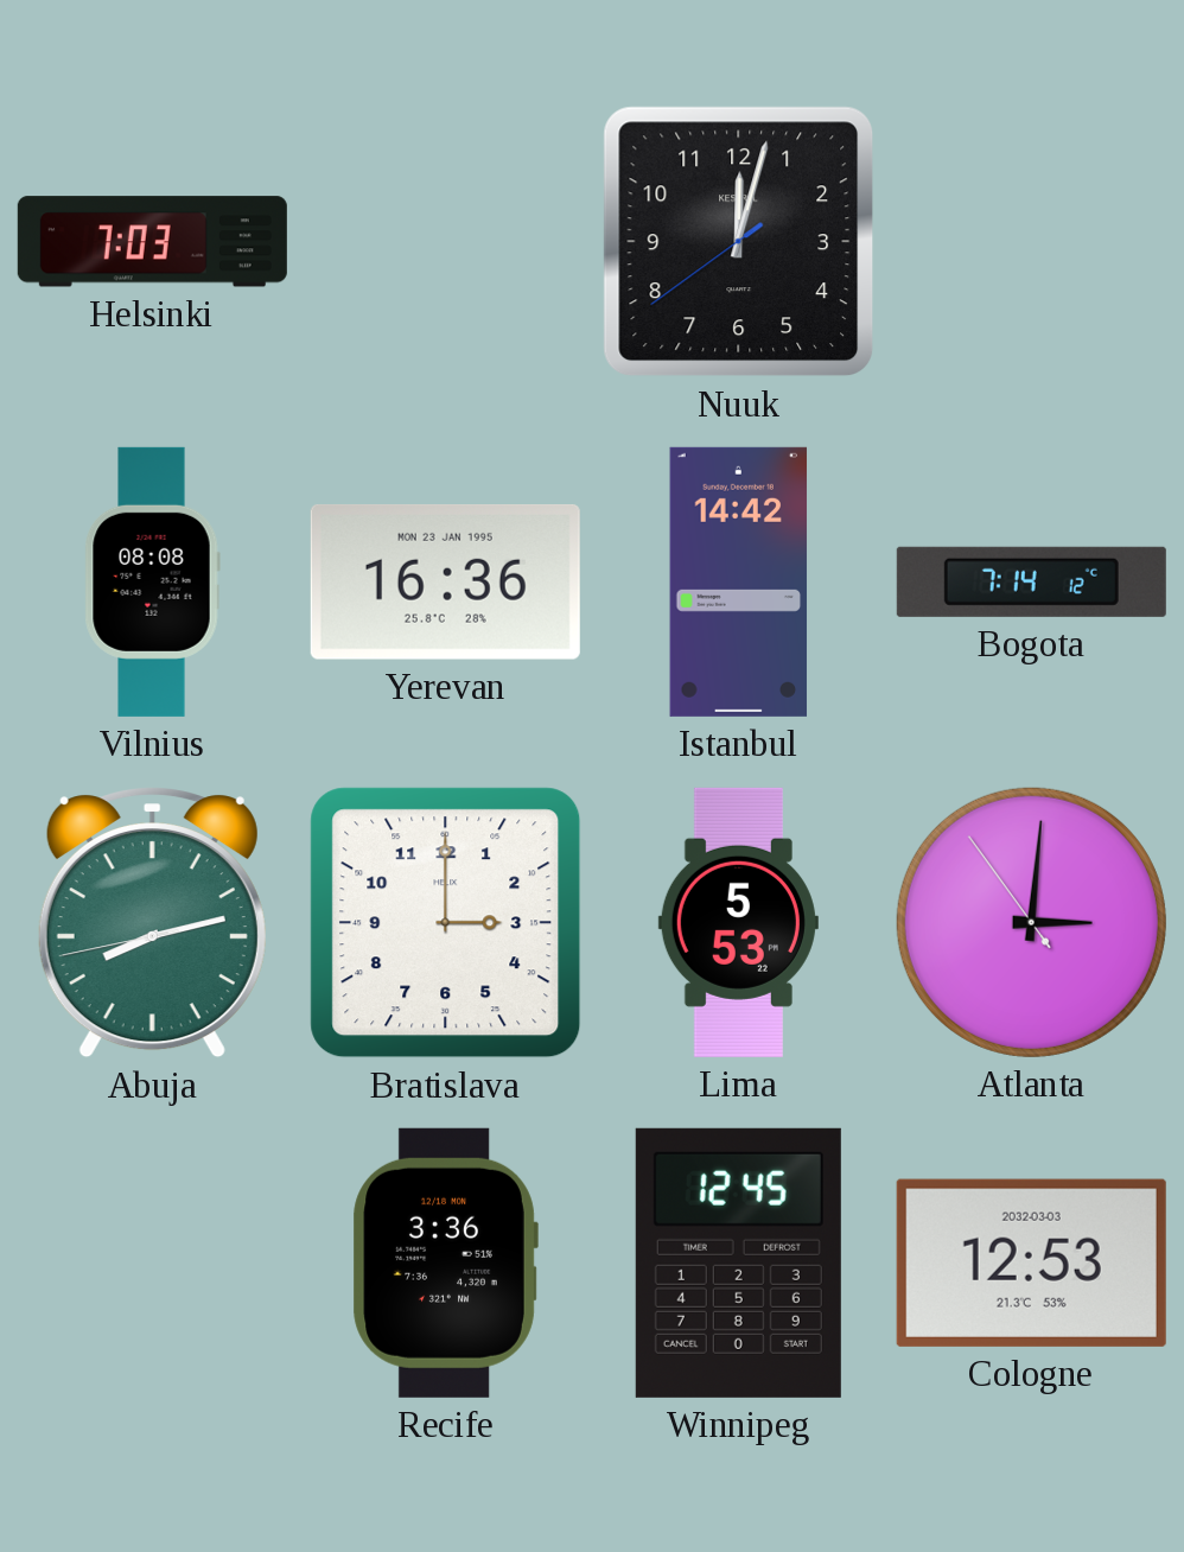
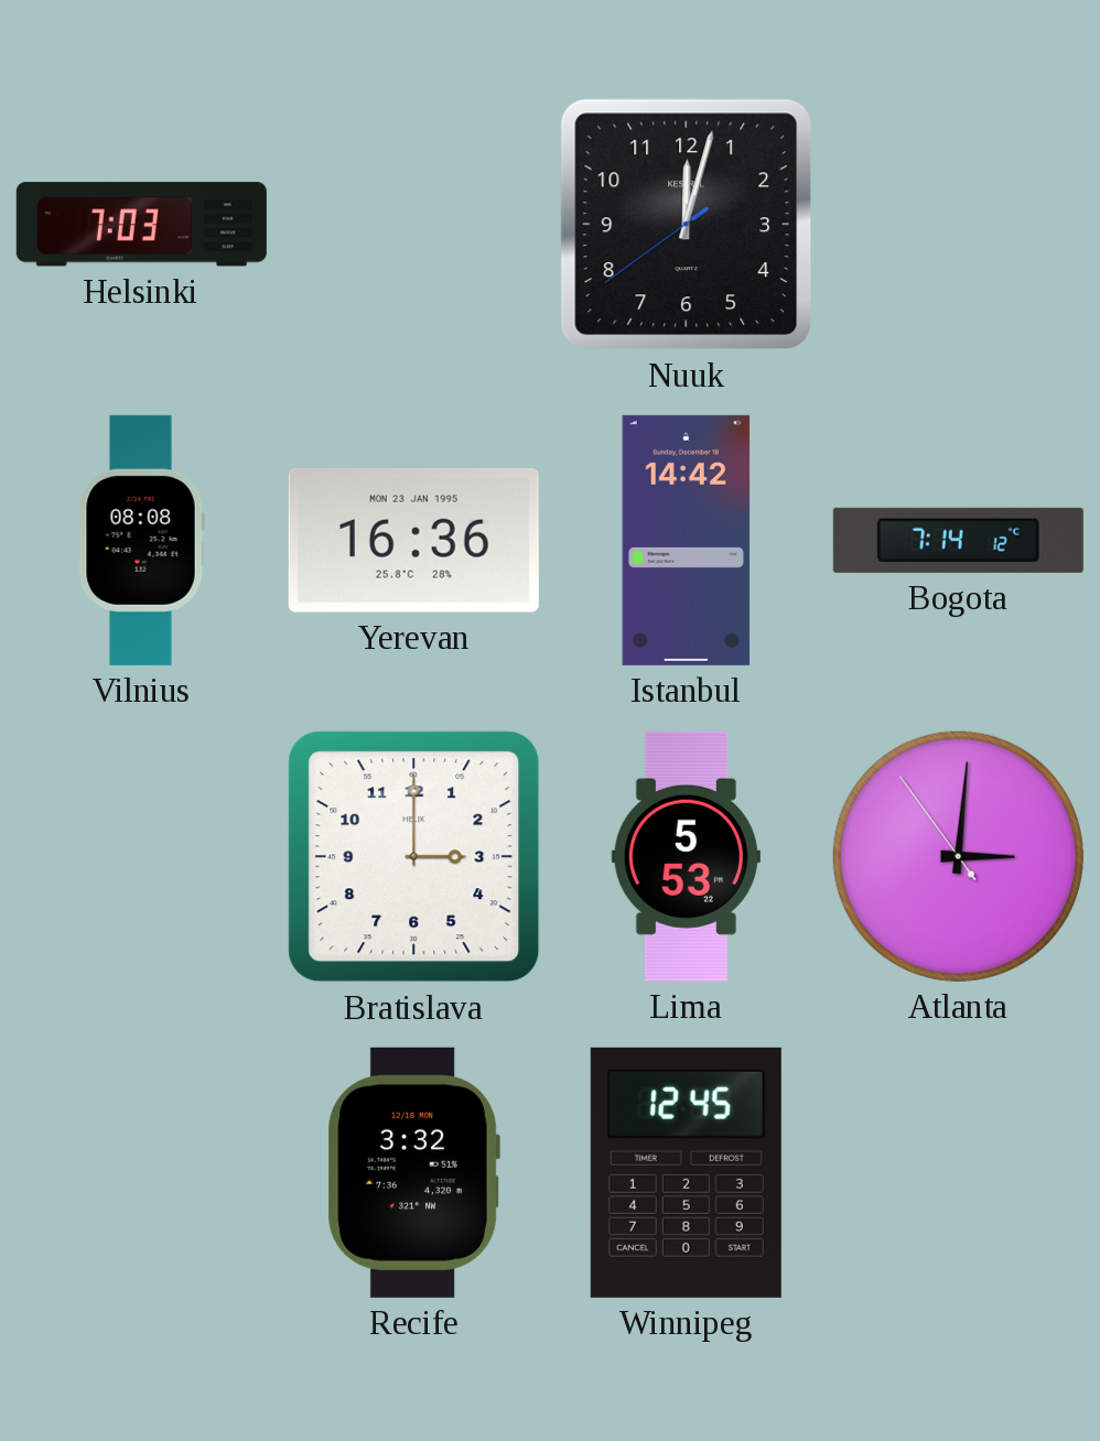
Abuja: 8:12 -> none (152, 923)
Recife: 3:36 -> 3:32 (413, 1172)
Cologne: 12:53 -> none (1031, 1262)
